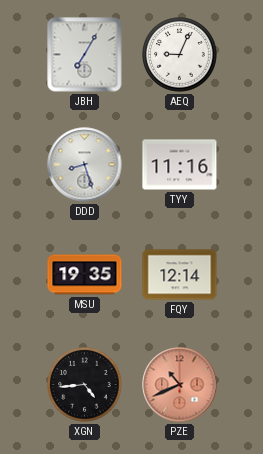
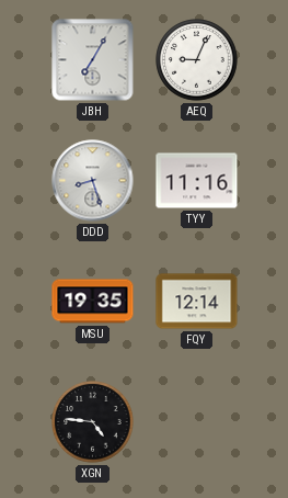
XGN: 4:44 -> 4:46 (93, 422)
PZE: 10:41 -> none (180, 385)
